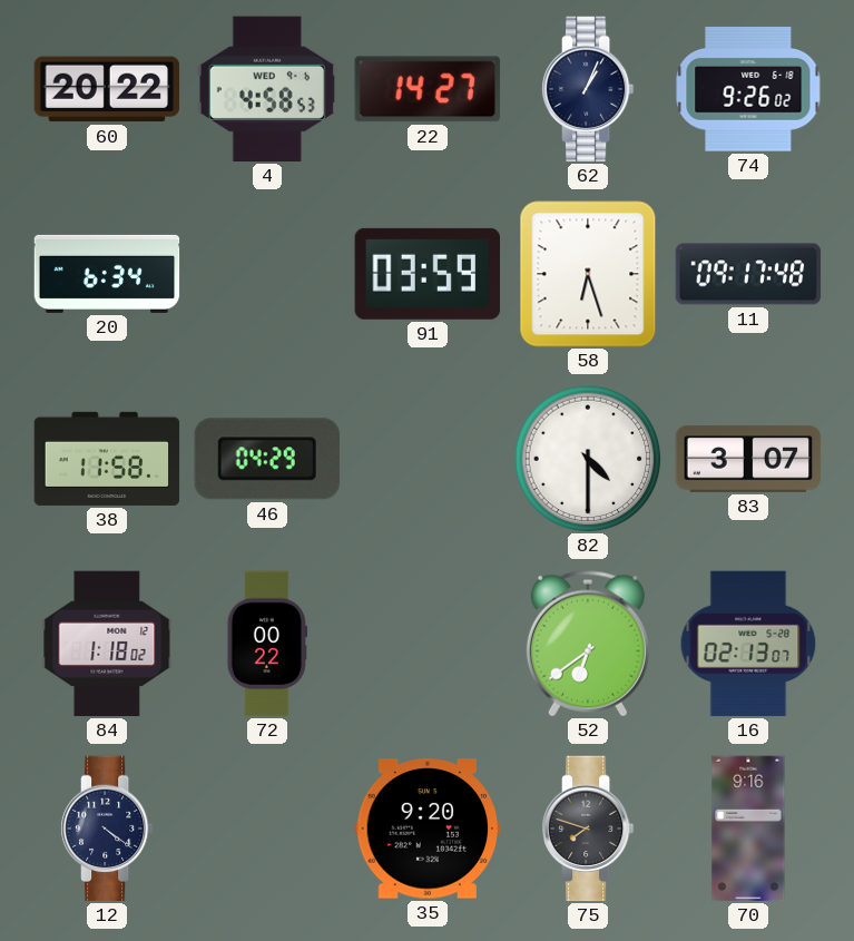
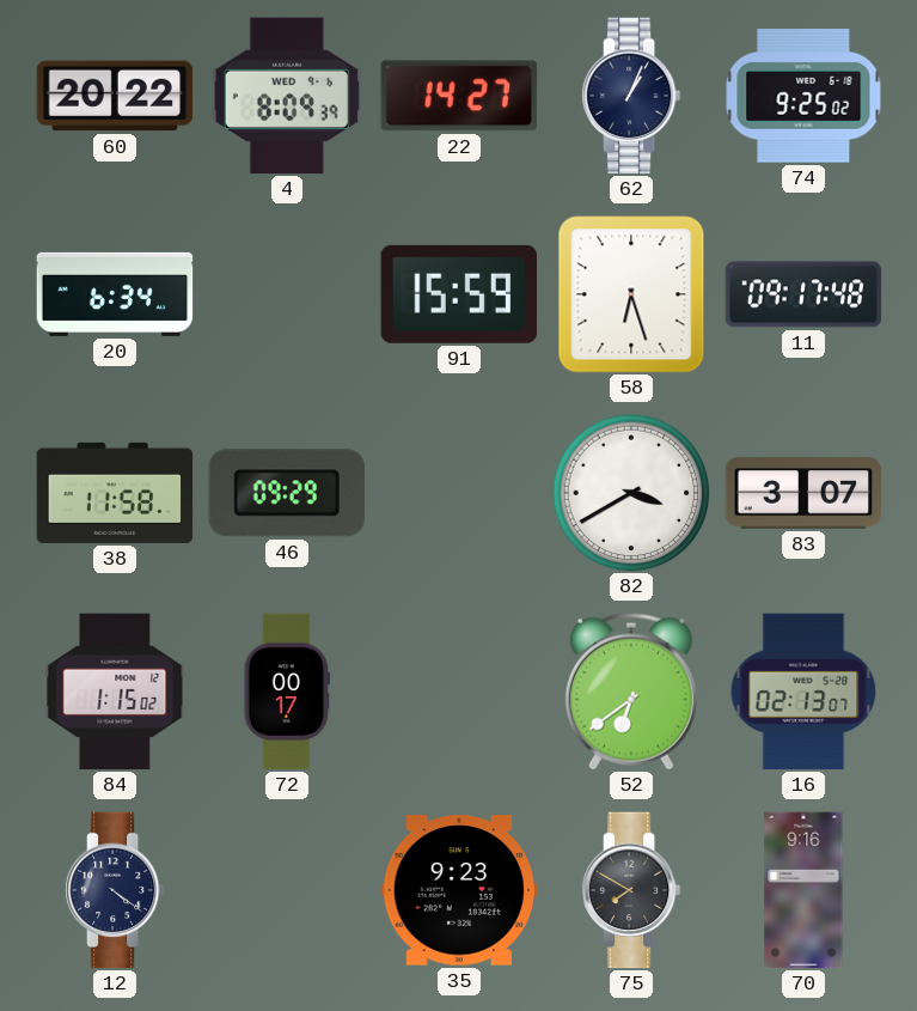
4: 4:58 -> 8:09 (287, 96)
74: 9:26 -> 9:25 (803, 96)
91: 03:59 -> 15:59 (458, 294)
46: 04:29 -> 09:29 (287, 493)
82: 4:30 -> 3:40 (631, 493)
84: 1:18 -> 1:15 (115, 692)
72: 00:22 -> 00:17 (287, 692)
35: 9:20 -> 9:23 (459, 890)
75: 7:48 -> 7:50 (631, 890)
